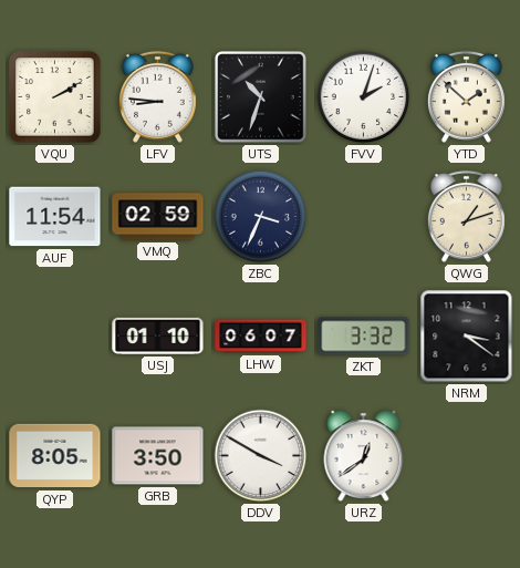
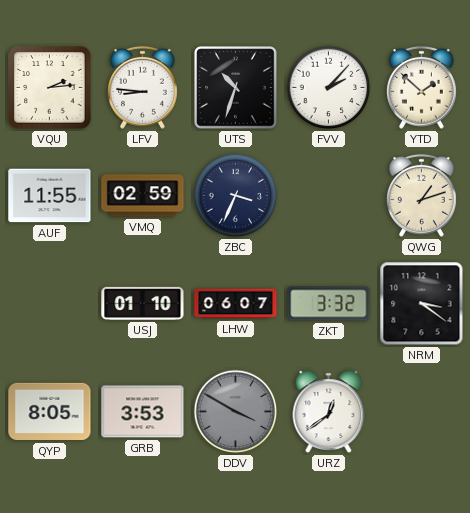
VQU: 2:10 -> 2:14 (50, 88)
FVV: 2:03 -> 2:07 (329, 88)
AUF: 11:54 -> 11:55 (50, 196)
GRB: 3:50 -> 3:53 (143, 412)
DDV dial: white -> grey (236, 412)
